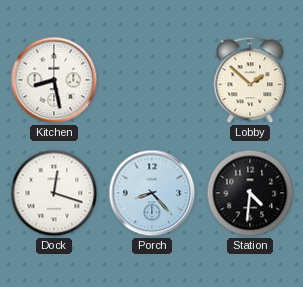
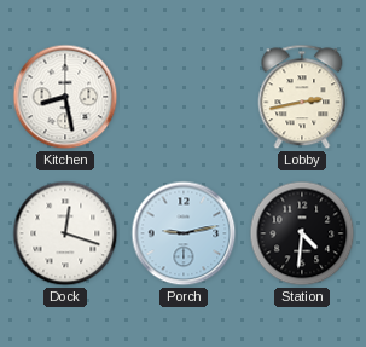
Lobby: 1:52 -> 2:43 (302, 97)
Porch: 8:23 -> 9:13 (184, 233)
